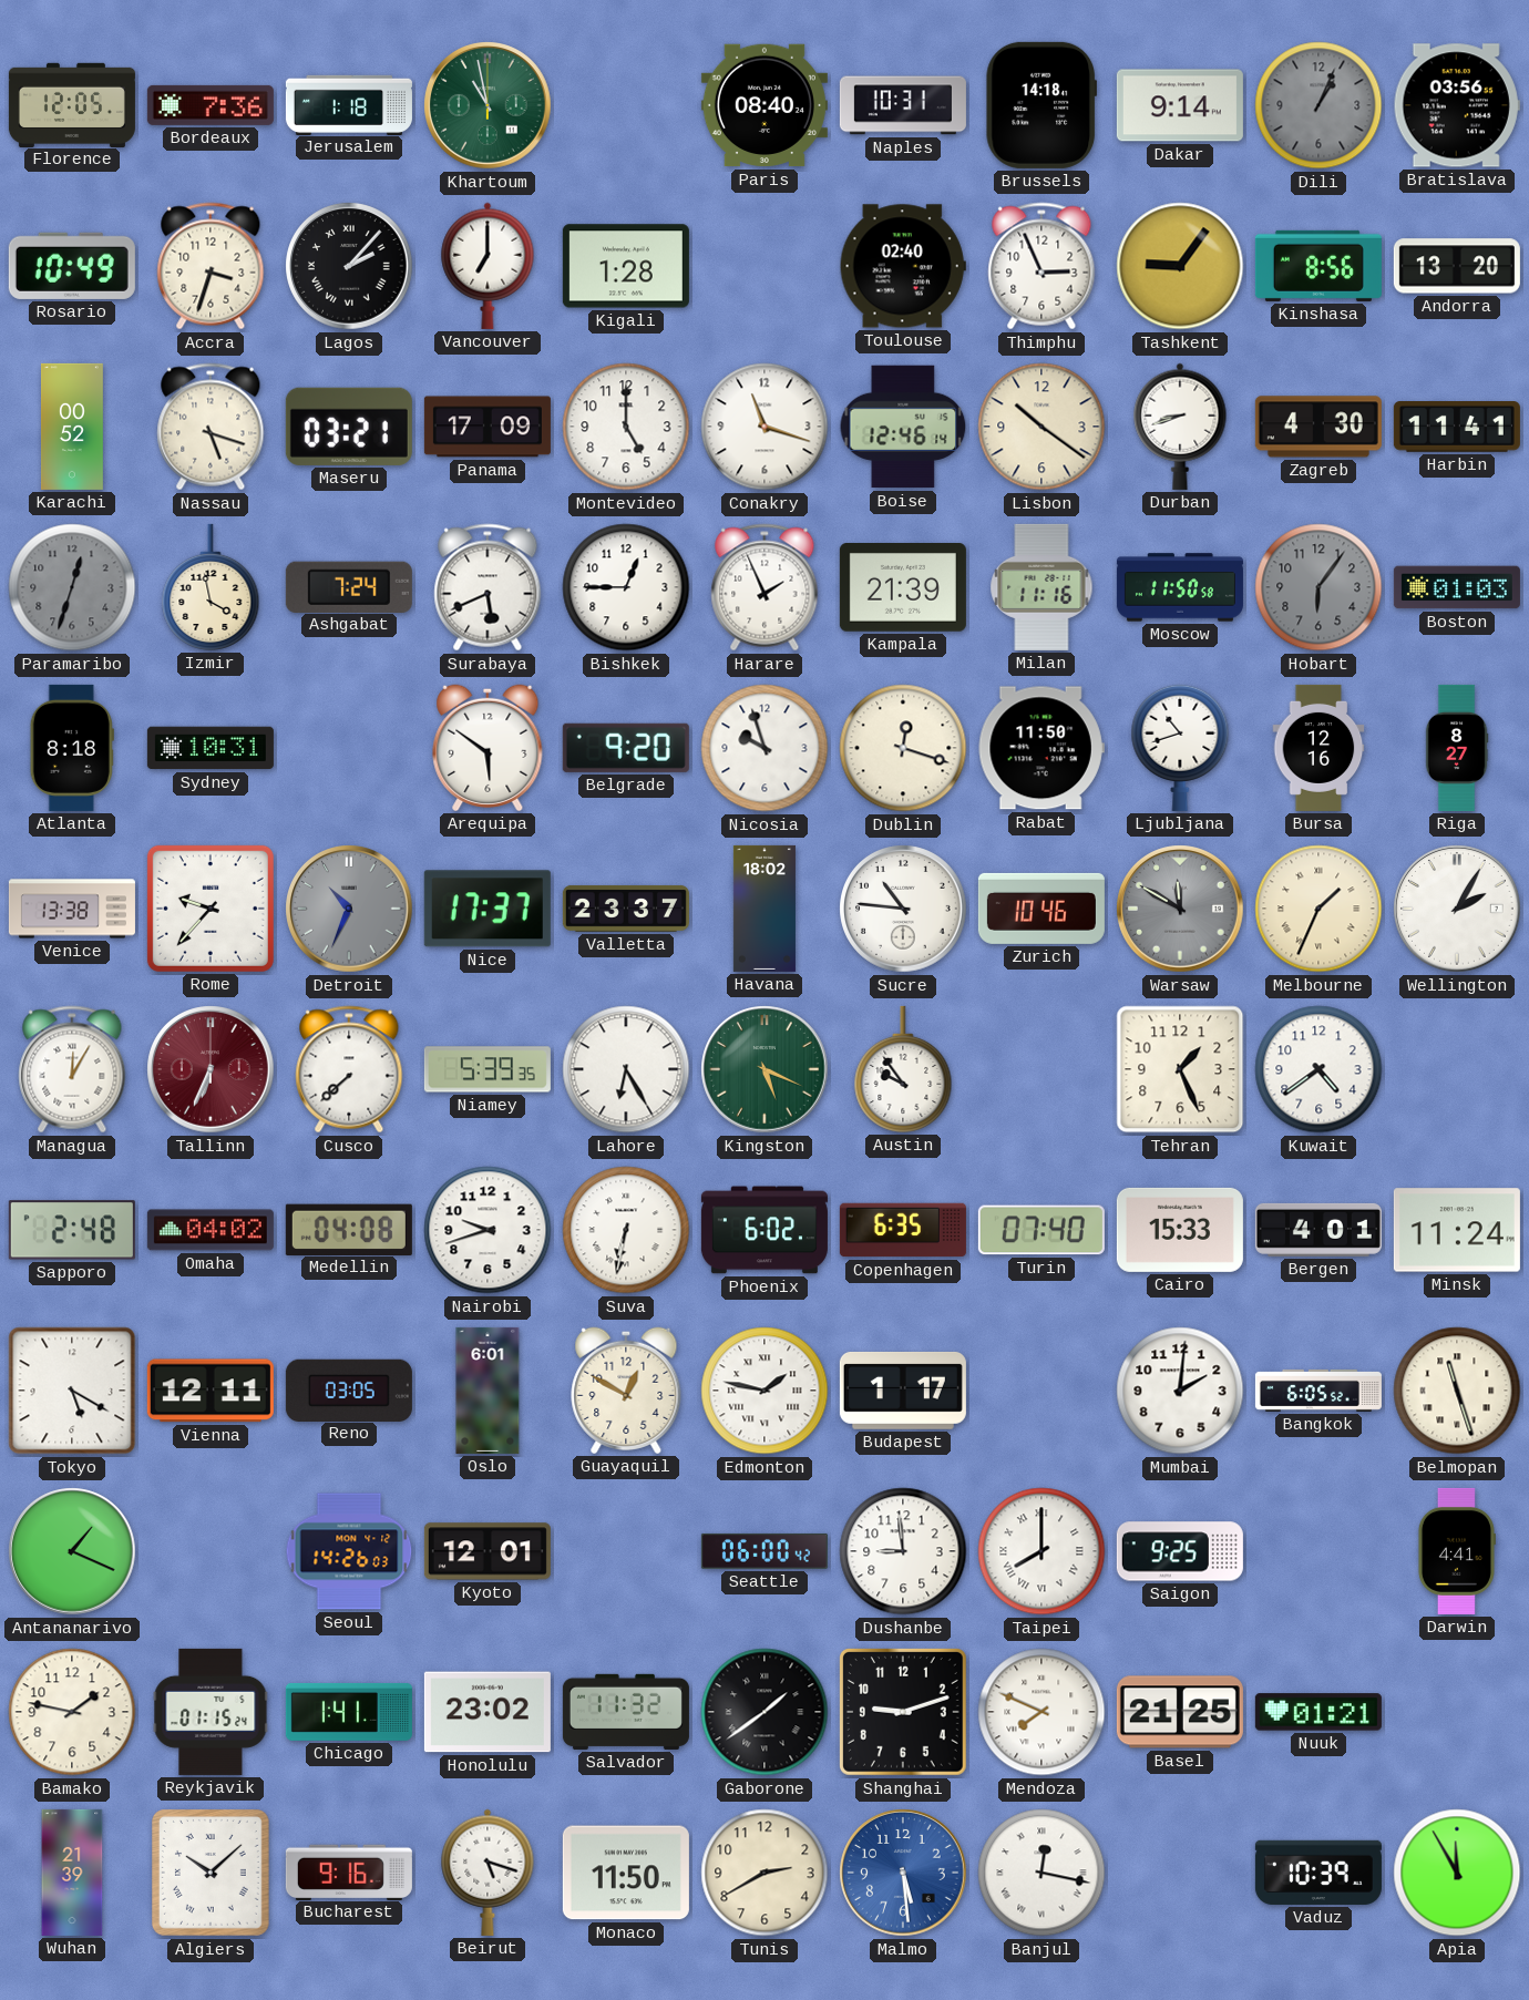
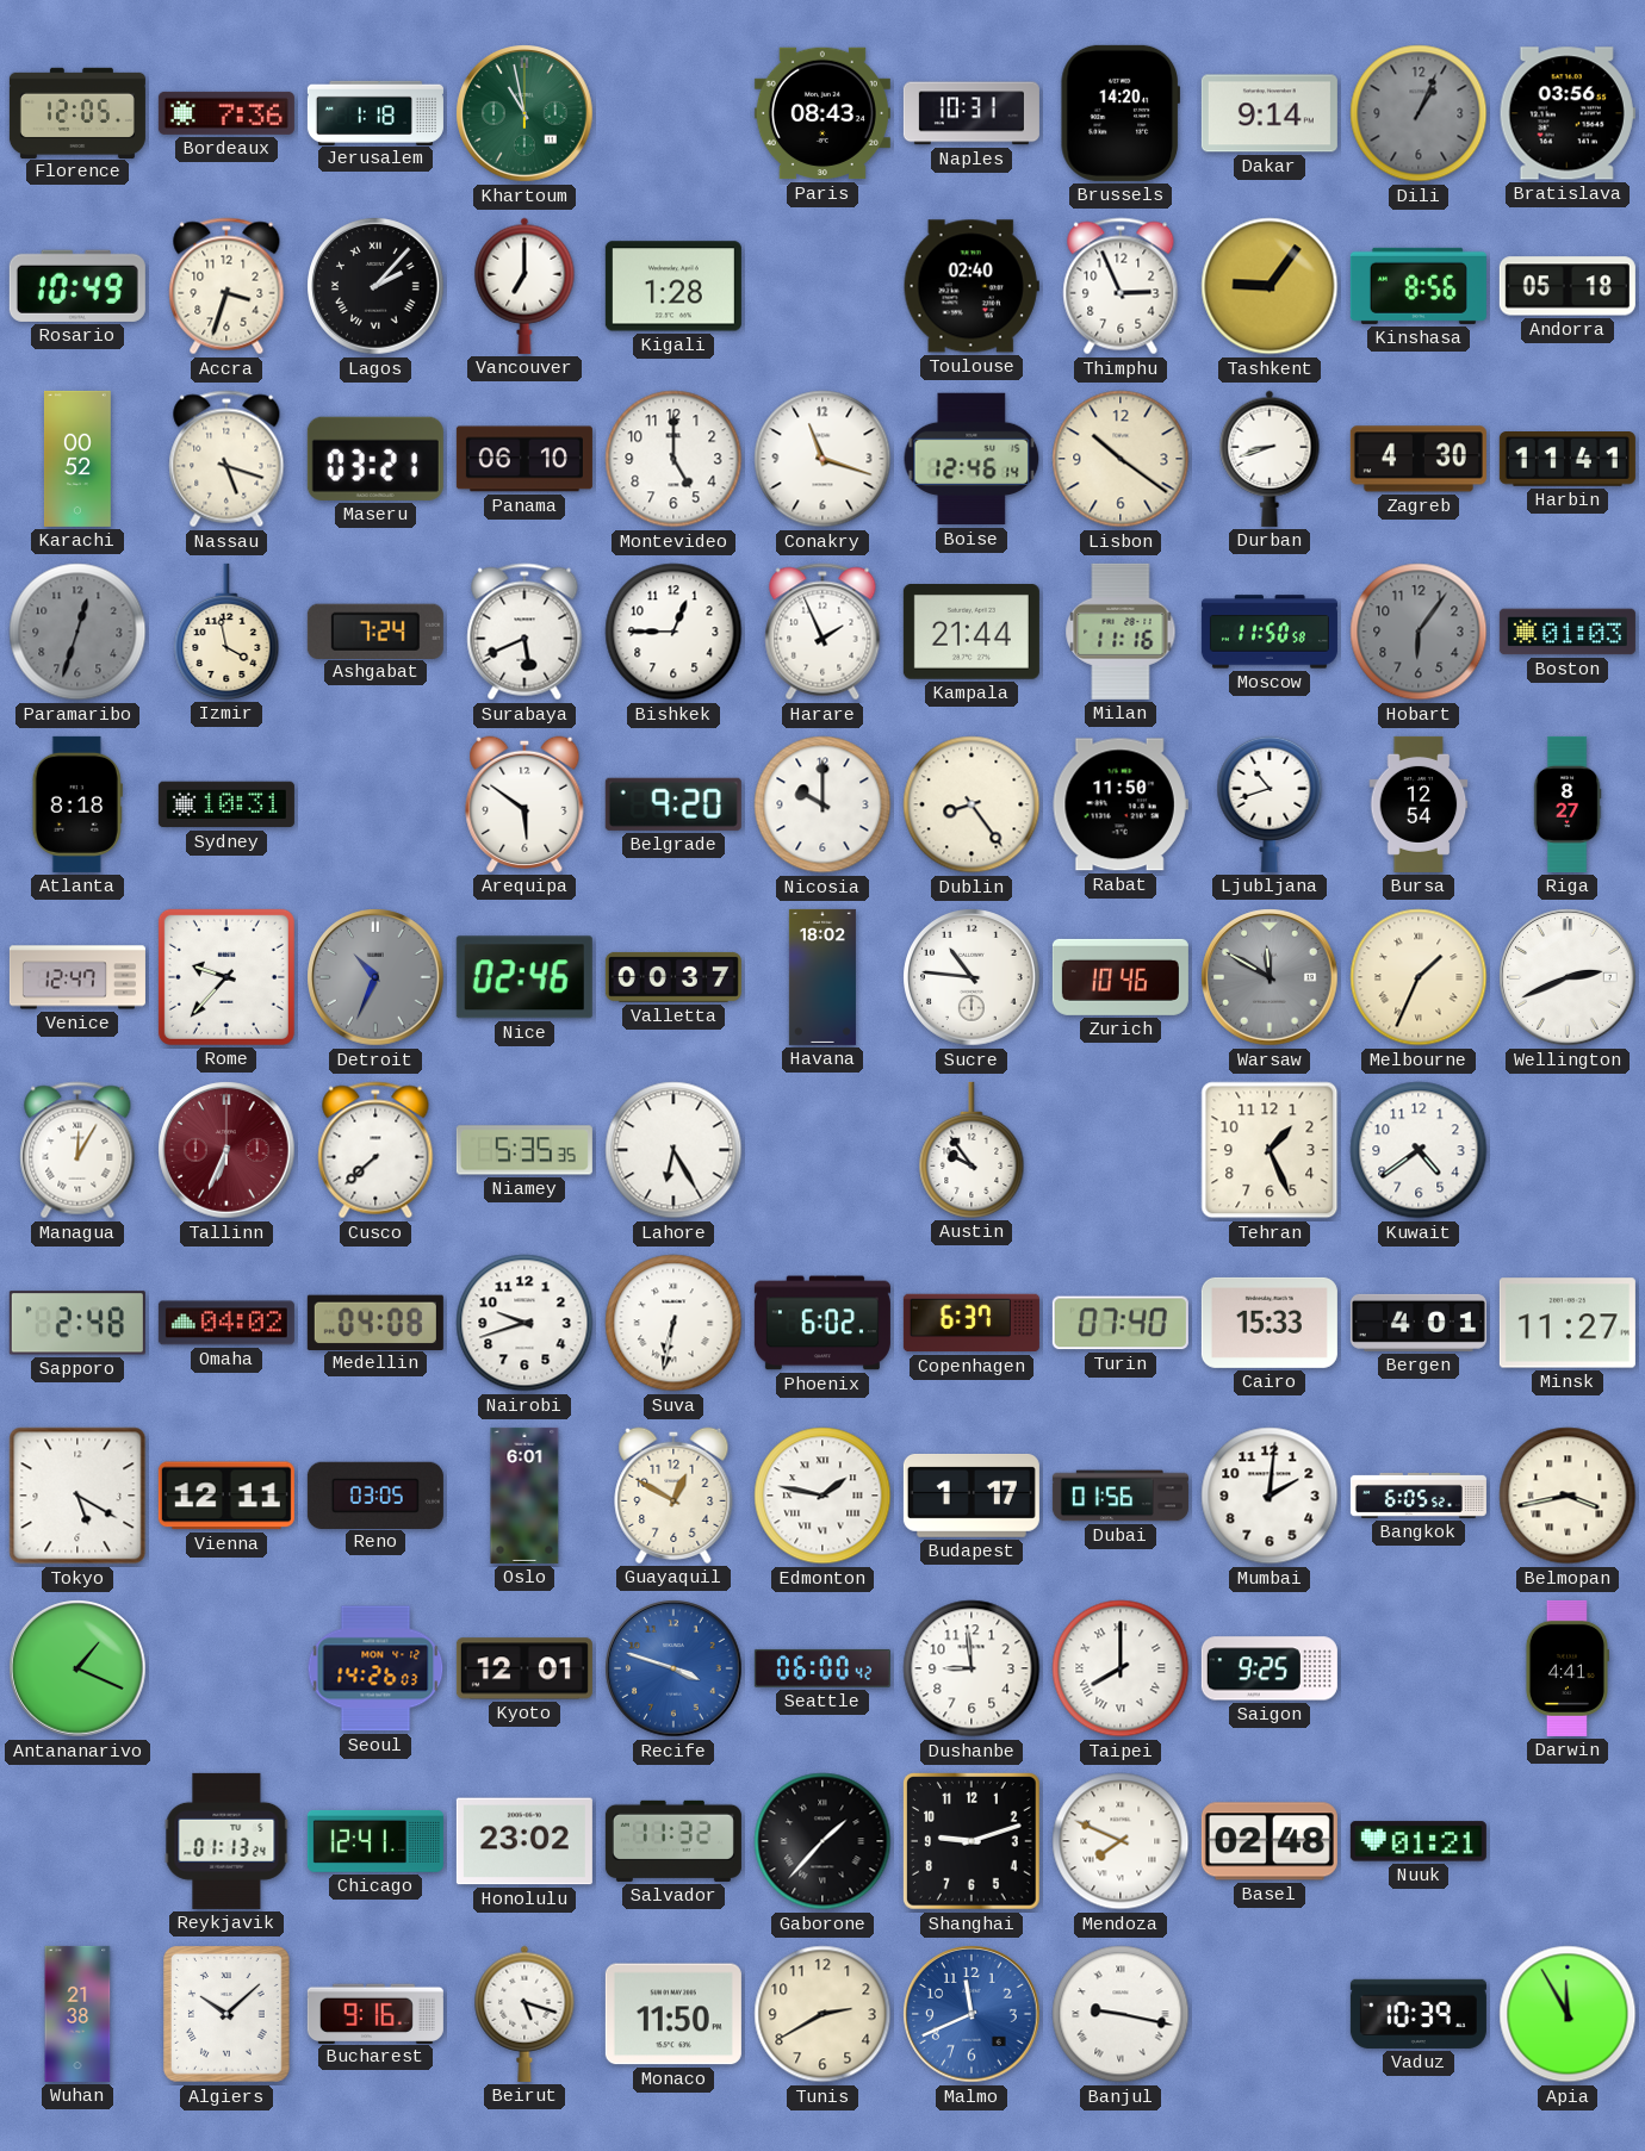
Paris: 08:40 -> 08:43 (822, 113)
Brussels: 14:18 -> 14:20 (1119, 113)
Andorra: 13:20 -> 05:18 (1568, 286)
Panama: 17:09 -> 06:10 (524, 459)
Kampala: 21:39 -> 21:44 (972, 633)
Nicosia: 9:57 -> 10:00 (822, 804)
Dublin: 12:18 -> 8:24 (972, 804)
Bursa: 12:16 -> 12:54 (1419, 804)
Venice: 13:38 -> 12:47 (77, 977)
Nice: 17:37 -> 02:46 (524, 977)
Valletta: 23:37 -> 00:37 (673, 977)
Wellington: 2:05 -> 2:41 (1568, 977)
Niamey: 5:39 -> 5:35 (524, 1150)
Kingston: 5:19 -> none (764, 1069)
Copenhagen: 6:35 -> 6:37 (972, 1323)
Minsk: 11:24 -> 11:27 (1568, 1323)
Dubai: none -> 01:56 (1121, 1496)
Belmopan: 11:27 -> 3:43 (1568, 1496)
Recife: none -> 3:48 (673, 1668)
Bamako: 1:47 -> none (72, 1712)
Reykjavik: 01:15 -> 01:13 (226, 1841)
Chicago: 1:41 -> 12:41 (375, 1841)
Gaborone: 1:39 -> 1:37 (822, 1841)
Basel: 21:25 -> 02:48 (1270, 1841)
Wuhan: 21:39 -> 21:38 (77, 2014)
Malmo: 5:29 -> 11:41 (972, 2014)
Banjul: 12:17 -> 9:17 (1121, 2014)
